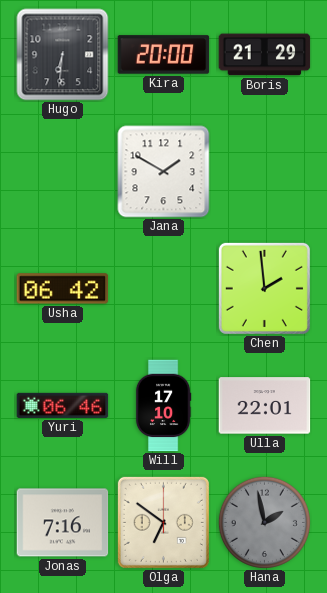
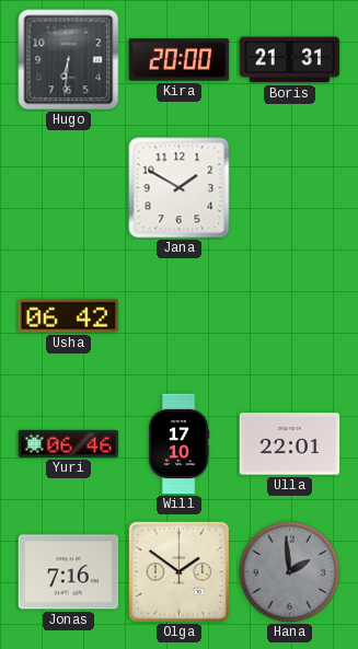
Boris: 21:29 -> 21:31 (290, 60)
Chen: 1:59 -> none (264, 288)
Olga: 6:51 -> 1:51 (178, 571)
Hana: 1:58 -> 1:59 (289, 571)
